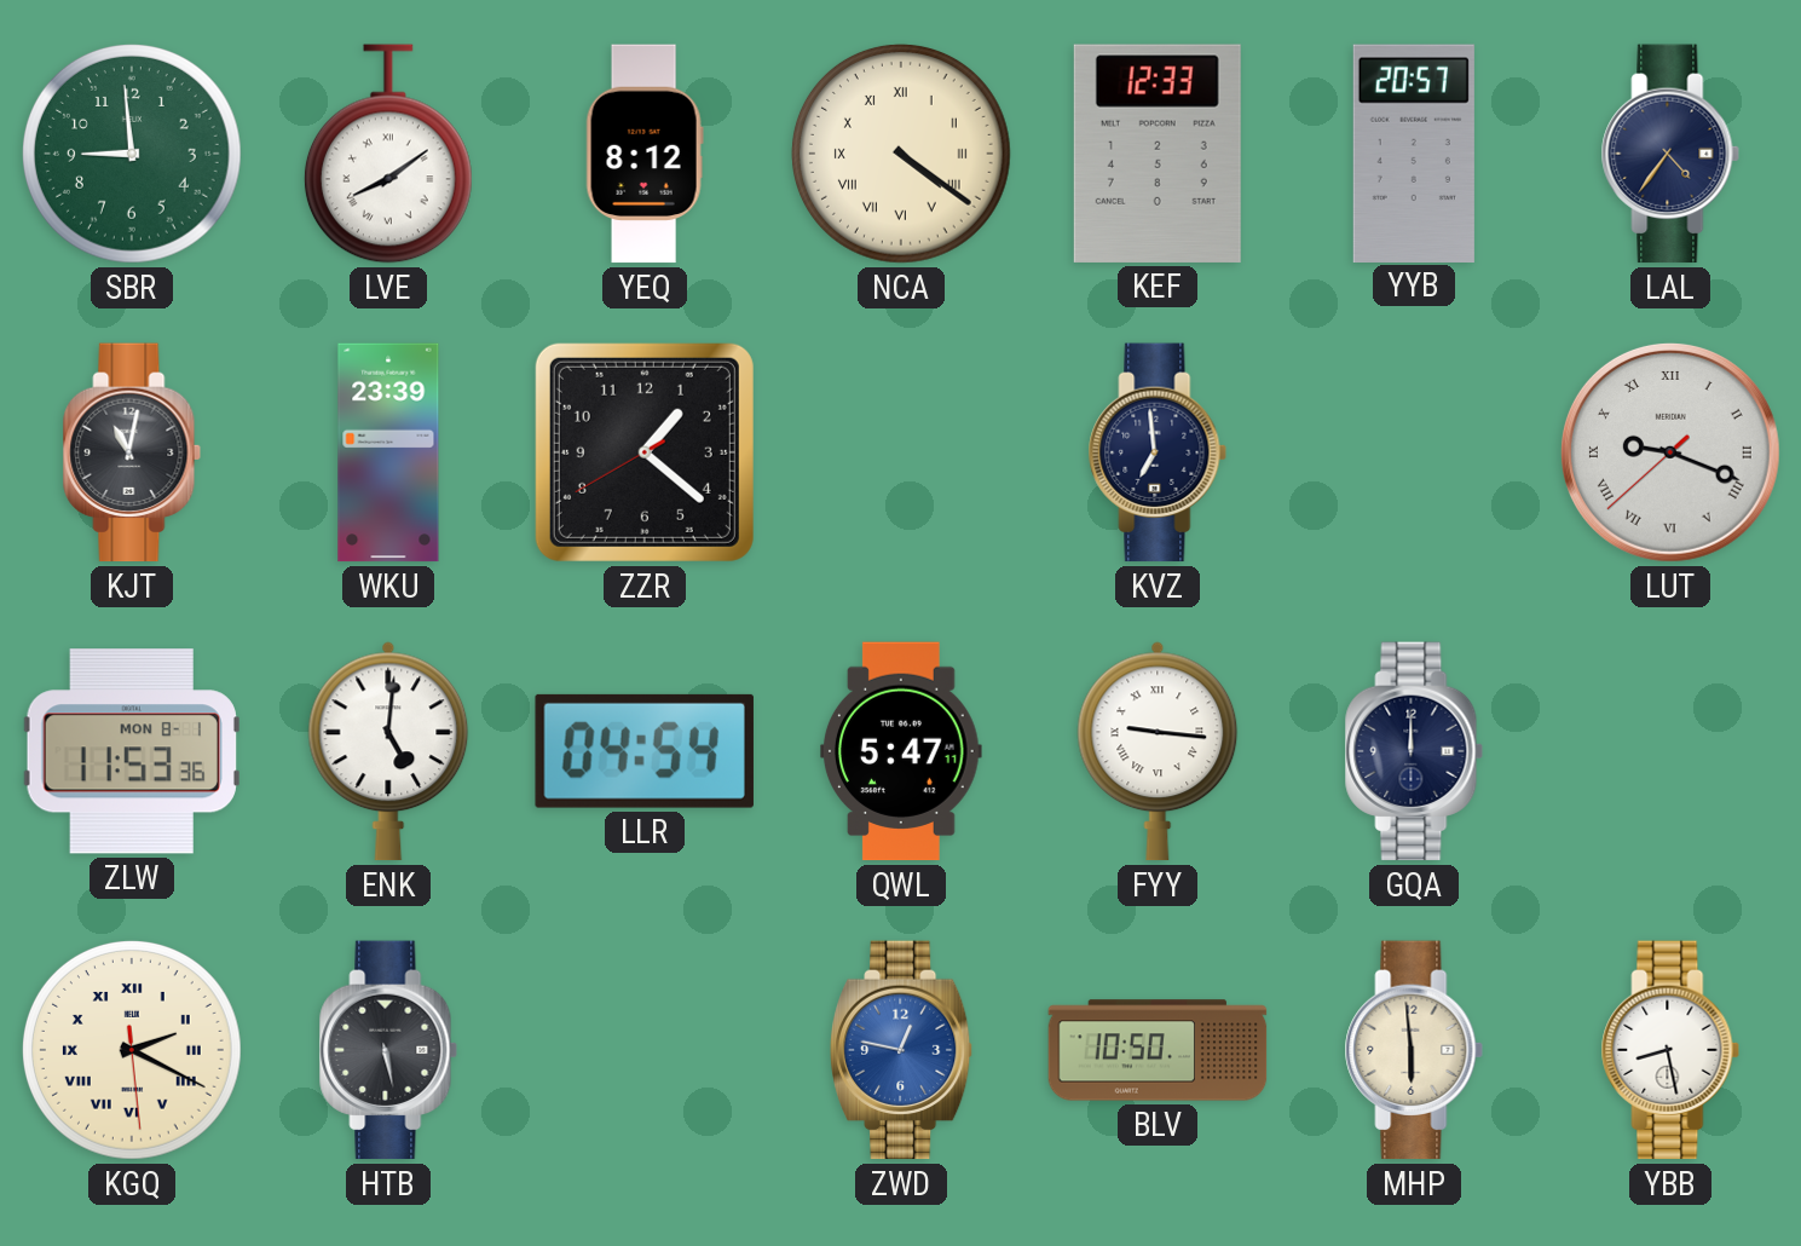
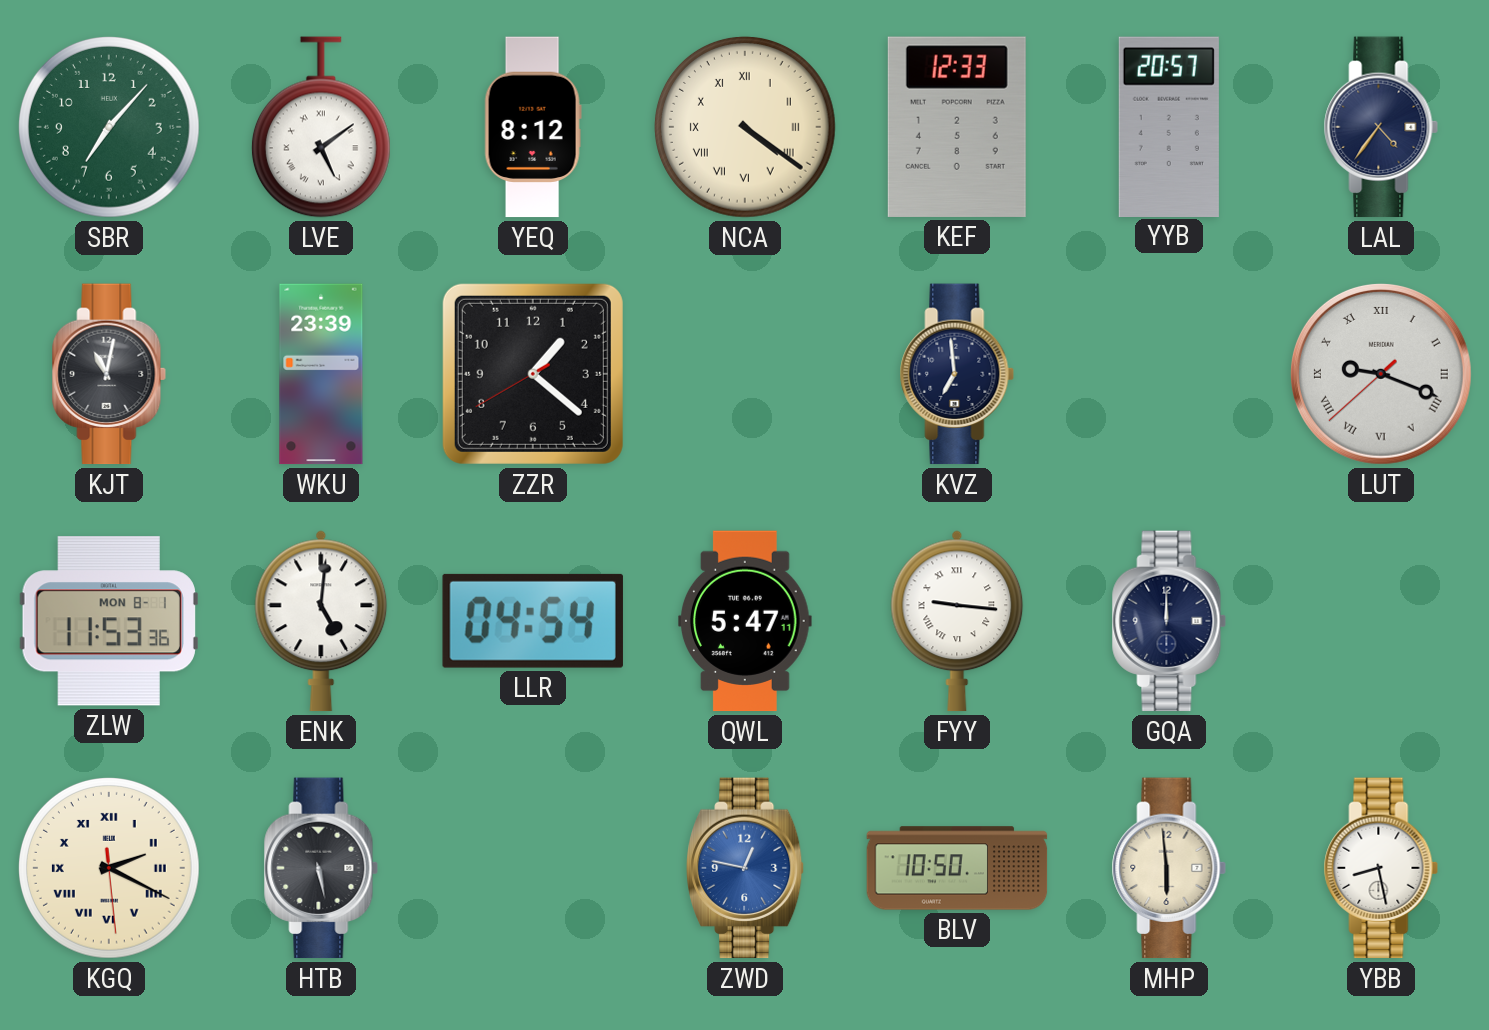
SBR: 8:59 -> 7:07 (109, 127)
LVE: 8:09 -> 5:09 (321, 127)
